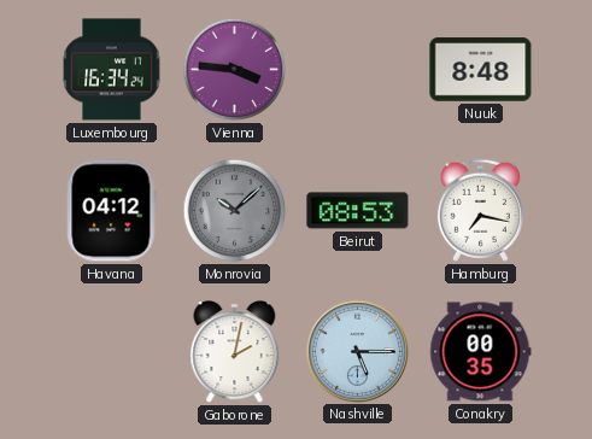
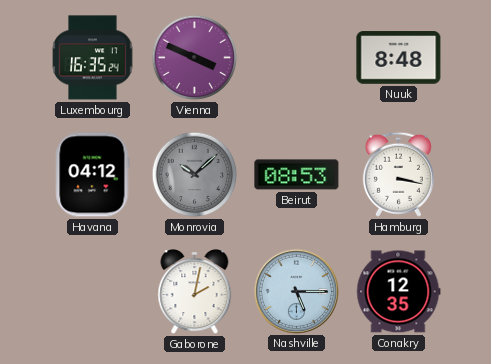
Luxembourg: 16:34 -> 16:35 (93, 58)
Vienna: 3:46 -> 3:49 (195, 58)
Hamburg: 7:17 -> 3:17 (398, 174)
Conakry: 00:35 -> 12:35 (399, 292)
